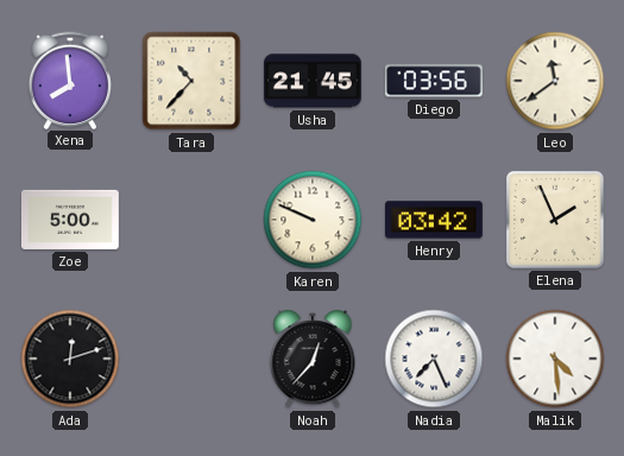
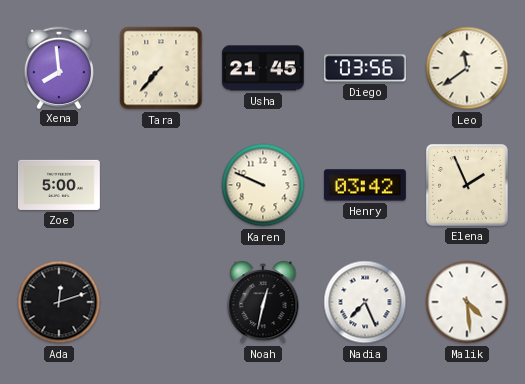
Tara: 10:37 -> 7:37 (161, 68)
Noah: 12:37 -> 12:32 (263, 302)
